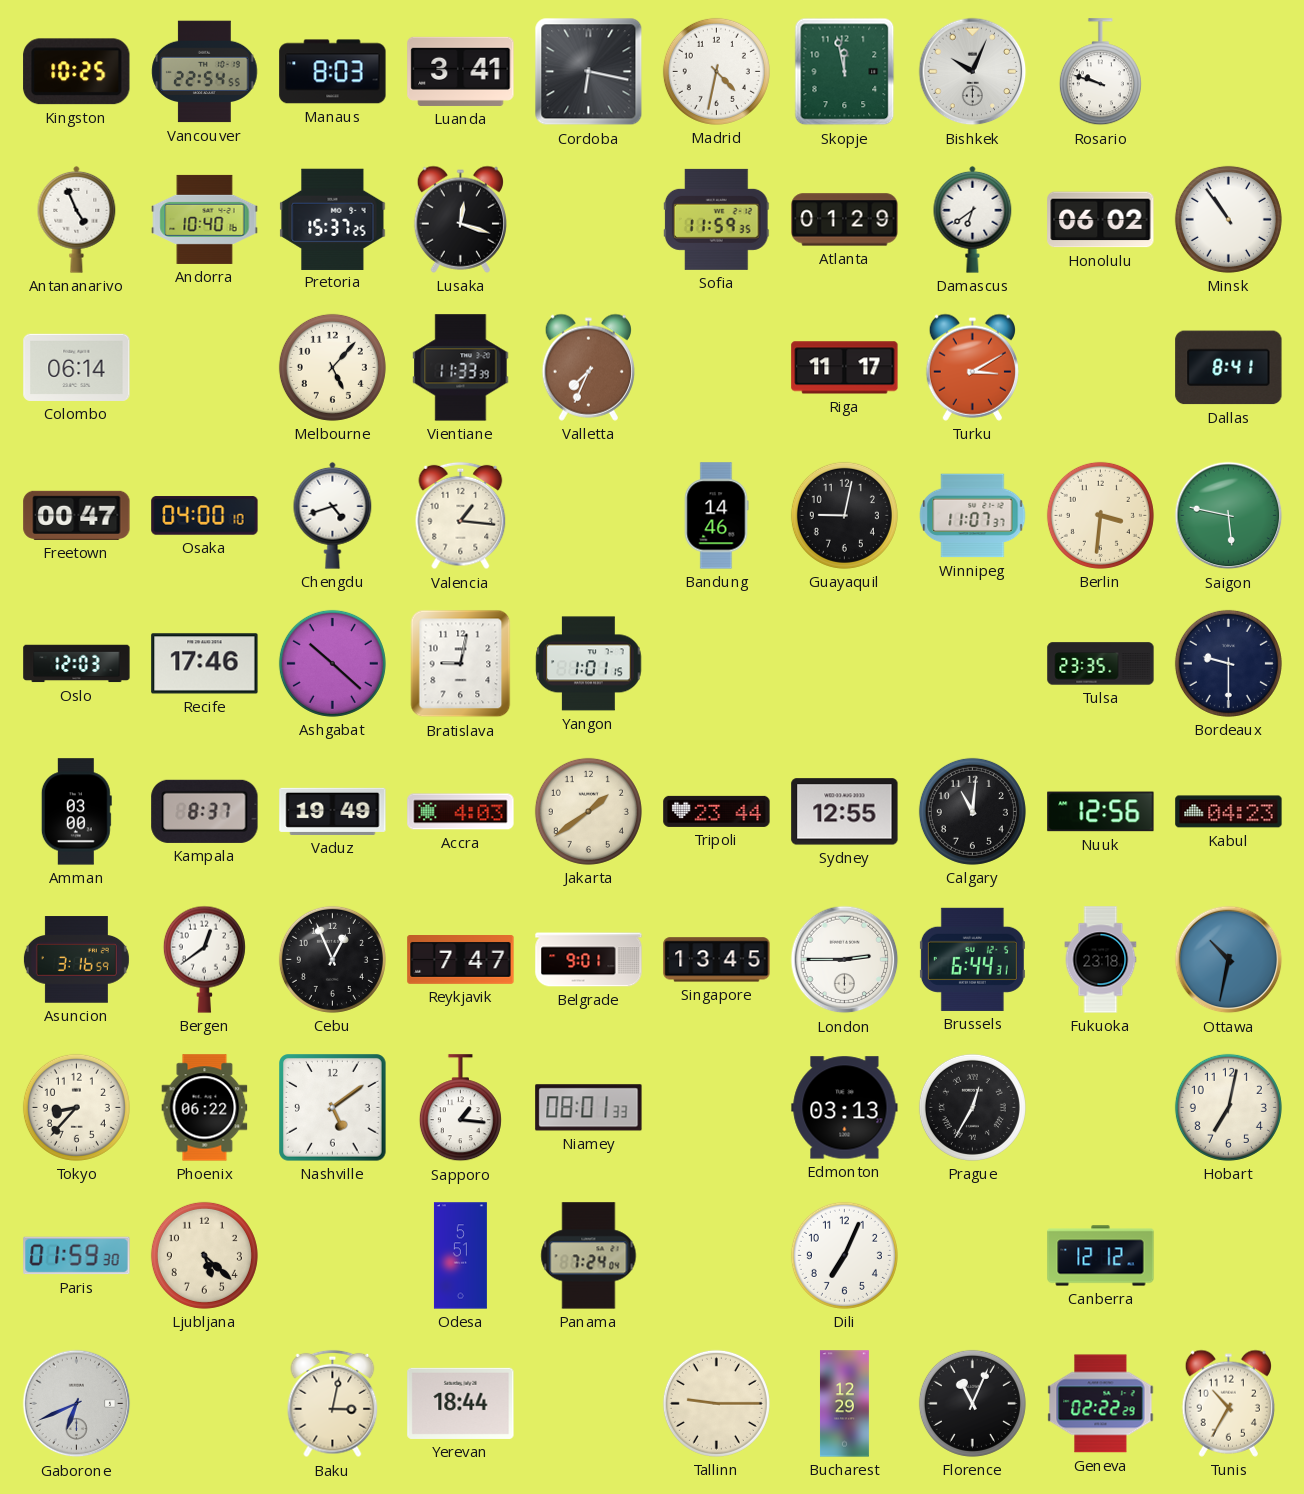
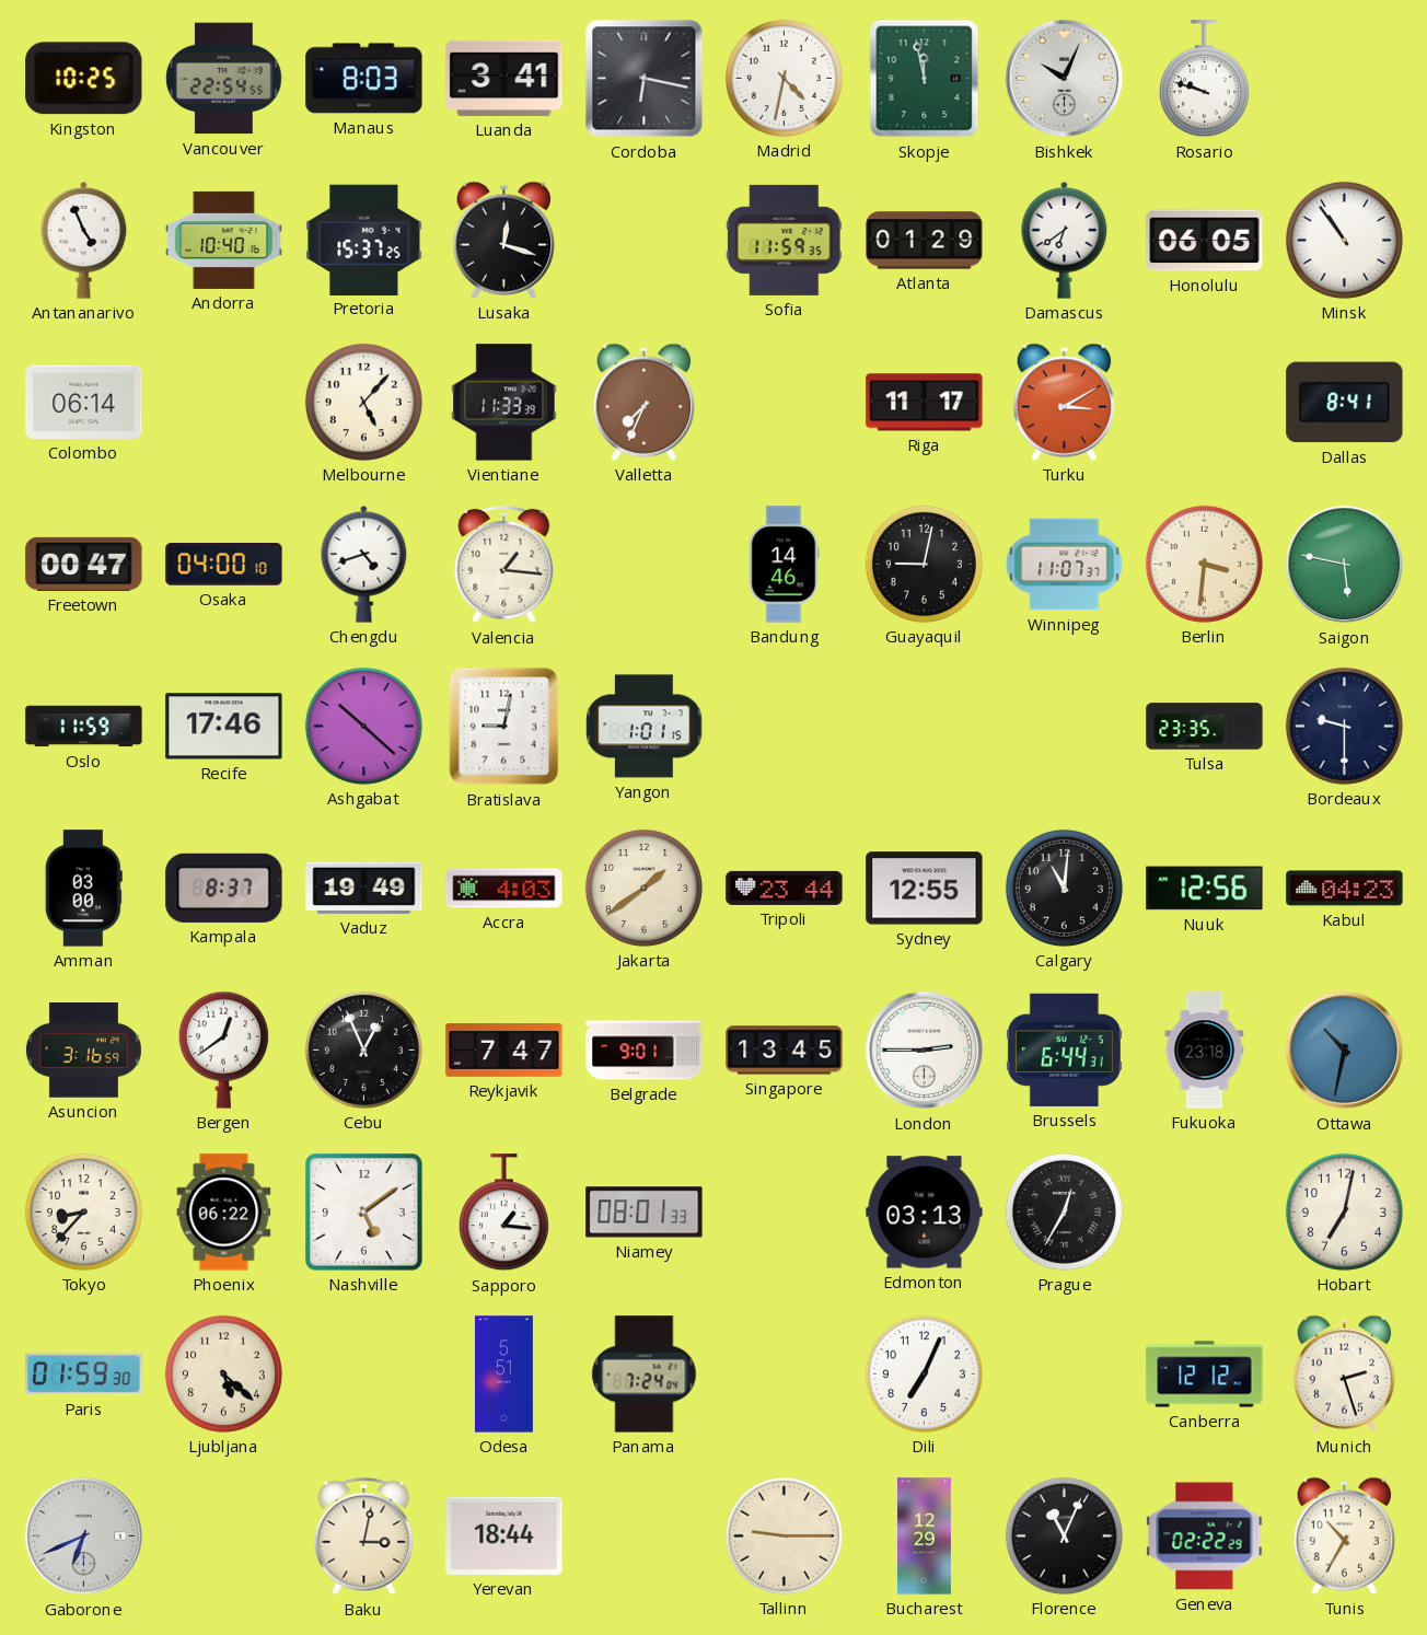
Honolulu: 06:02 -> 06:05 (1205, 241)
Oslo: 12:03 -> 11:59 (84, 727)
Munich: none -> 2:27 (1344, 1373)
